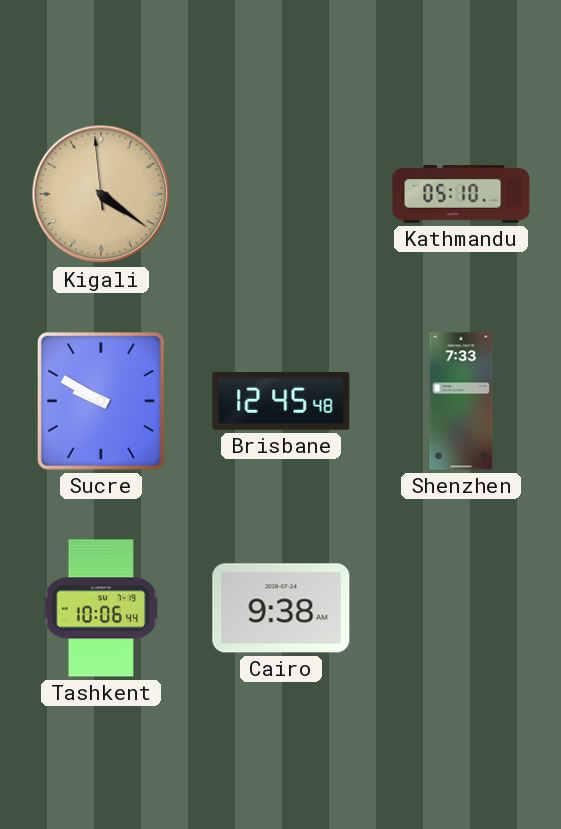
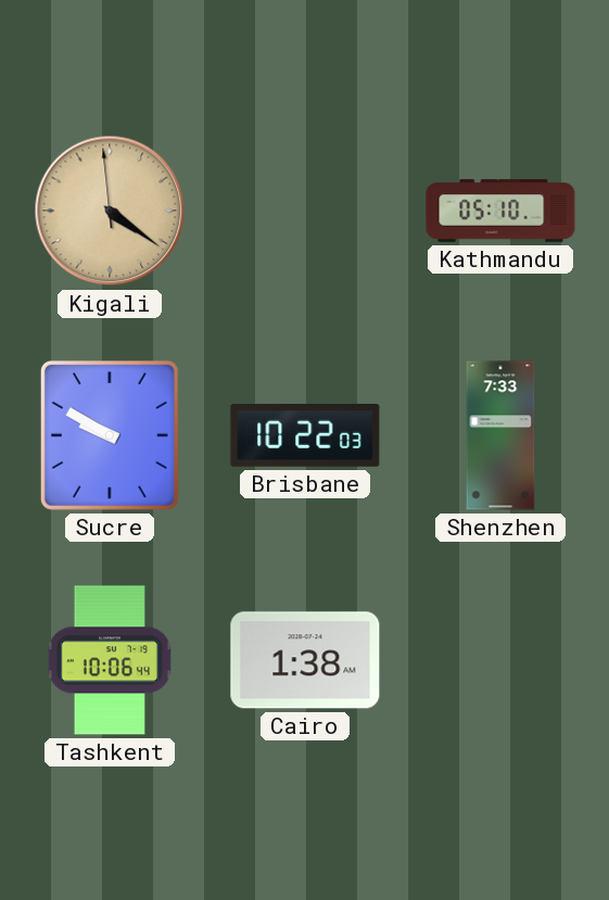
Brisbane: 12:45 -> 10:22 (305, 435)
Cairo: 9:38 -> 1:38 (305, 660)
